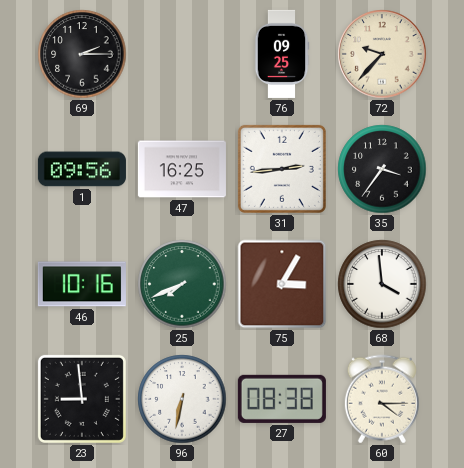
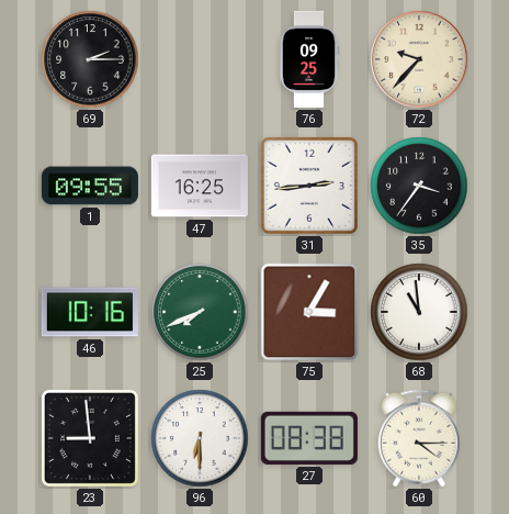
1: 09:56 -> 09:55 (90, 186)
68: 3:59 -> 10:59 (419, 312)
96: 6:32 -> 6:30 (200, 438)
